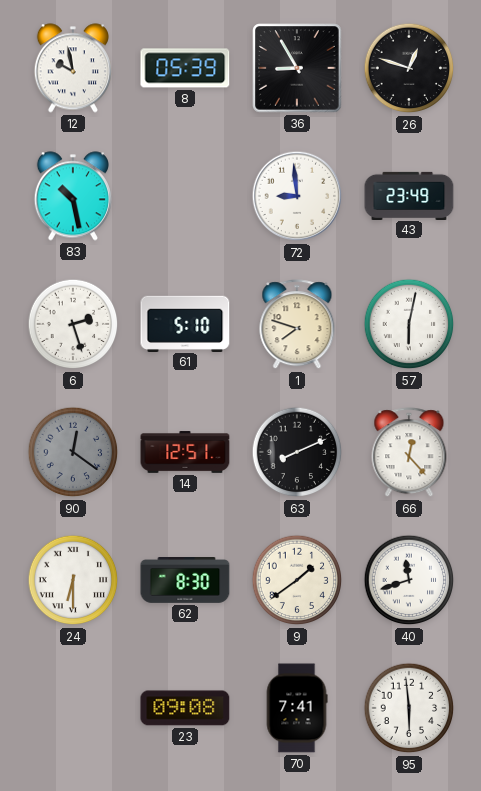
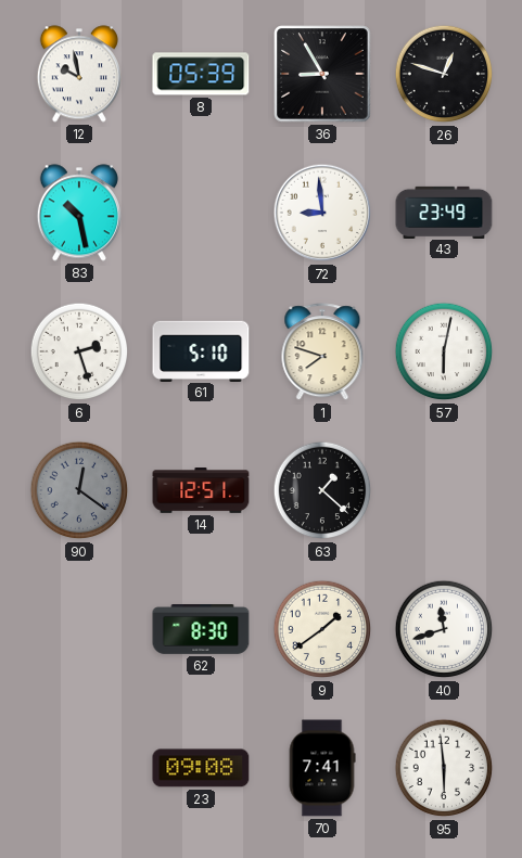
63: 8:11 -> 1:22 (322, 490)
66: 12:23 -> none (409, 453)
24: 6:30 -> none (73, 580)
